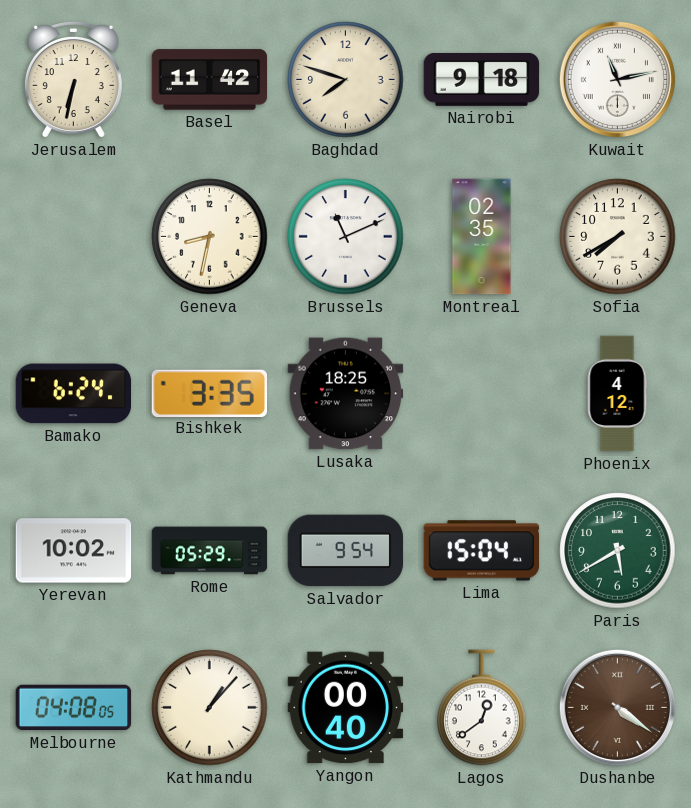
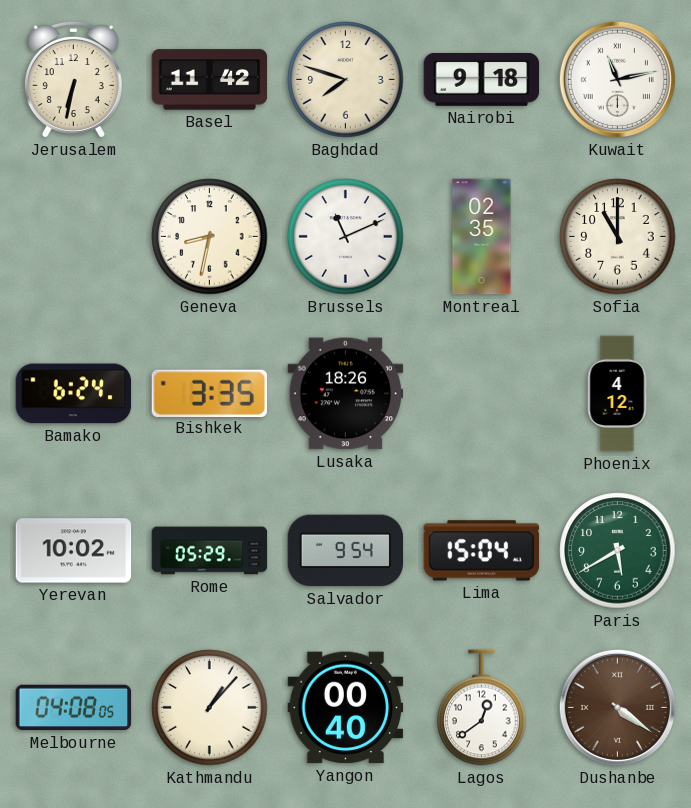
Sofia: 7:40 -> 11:00 (618, 237)
Lusaka: 18:25 -> 18:26 (346, 394)
